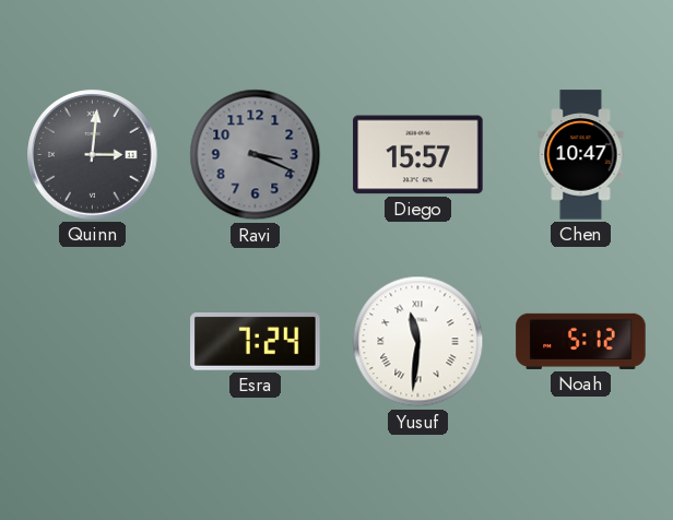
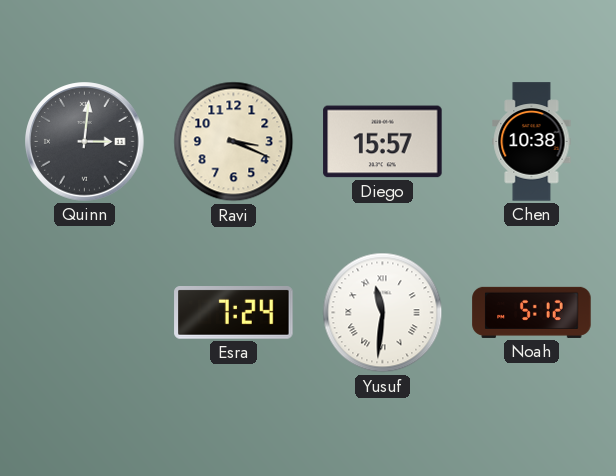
Ravi dial: grey -> cream (234, 142)
Chen: 10:47 -> 10:38 (532, 142)
